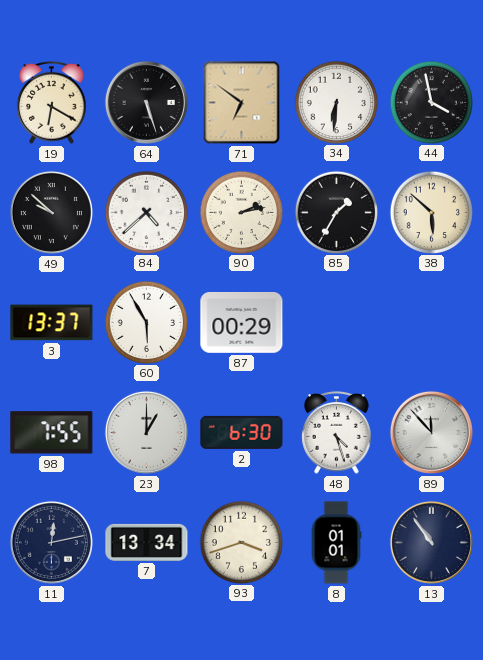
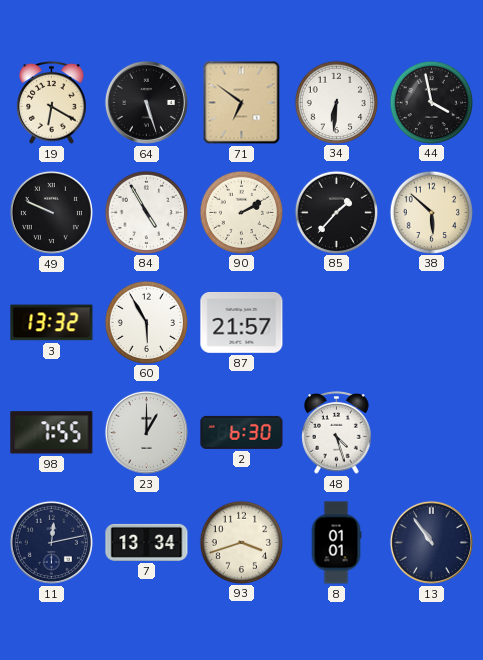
49: 9:52 -> 9:49 (51, 212)
84: 4:38 -> 4:55 (146, 212)
90: 2:13 -> 2:10 (241, 212)
85: 1:35 -> 1:37 (336, 212)
3: 13:37 -> 13:32 (52, 323)
87: 00:29 -> 21:57 (242, 323)
89: 11:53 -> none (431, 432)
